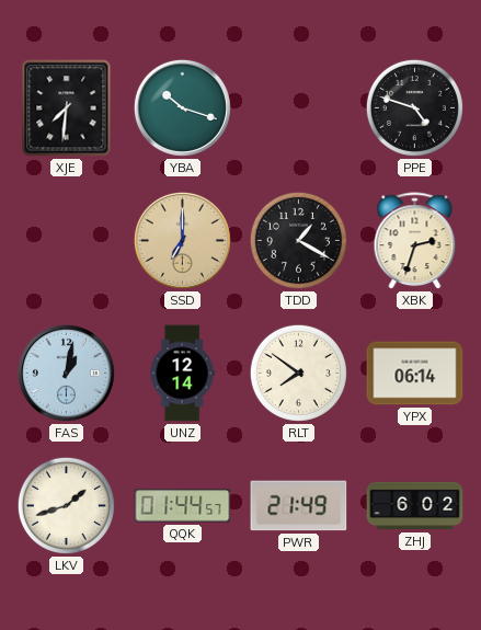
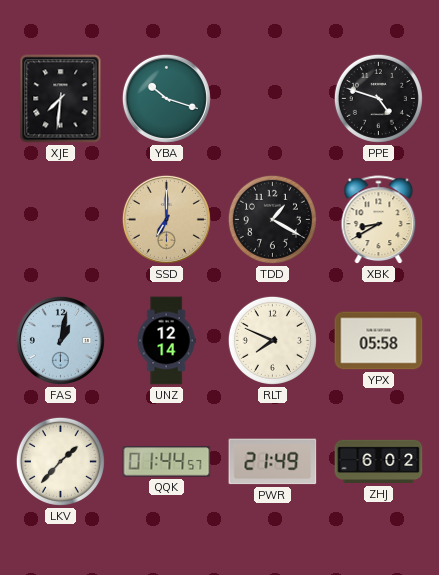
XBK: 2:33 -> 8:40 (379, 220)
RLT: 7:51 -> 7:49 (272, 340)
YPX: 06:14 -> 05:58 (379, 341)
LKV: 1:42 -> 1:37 (60, 461)
